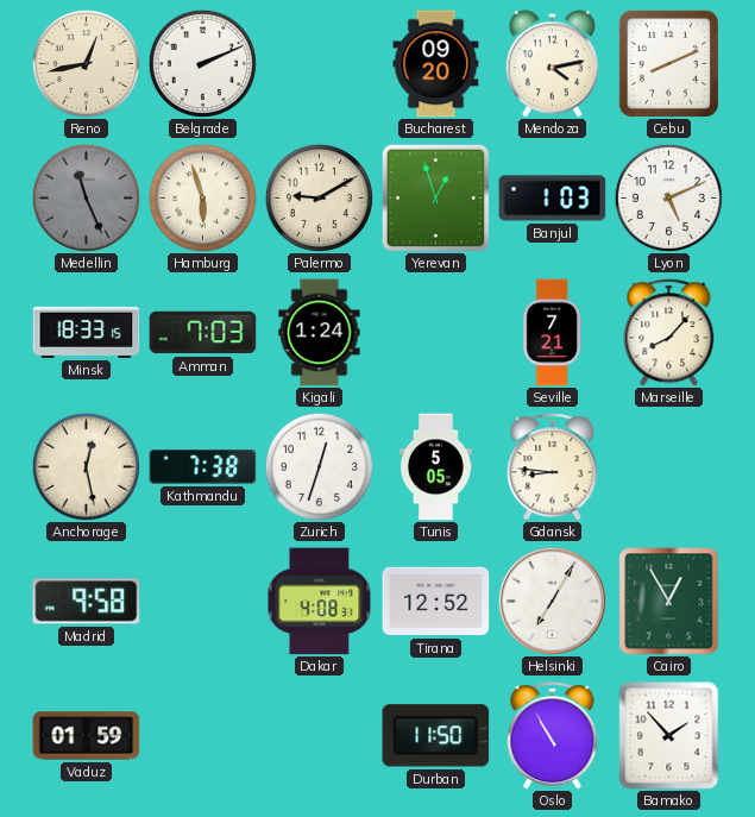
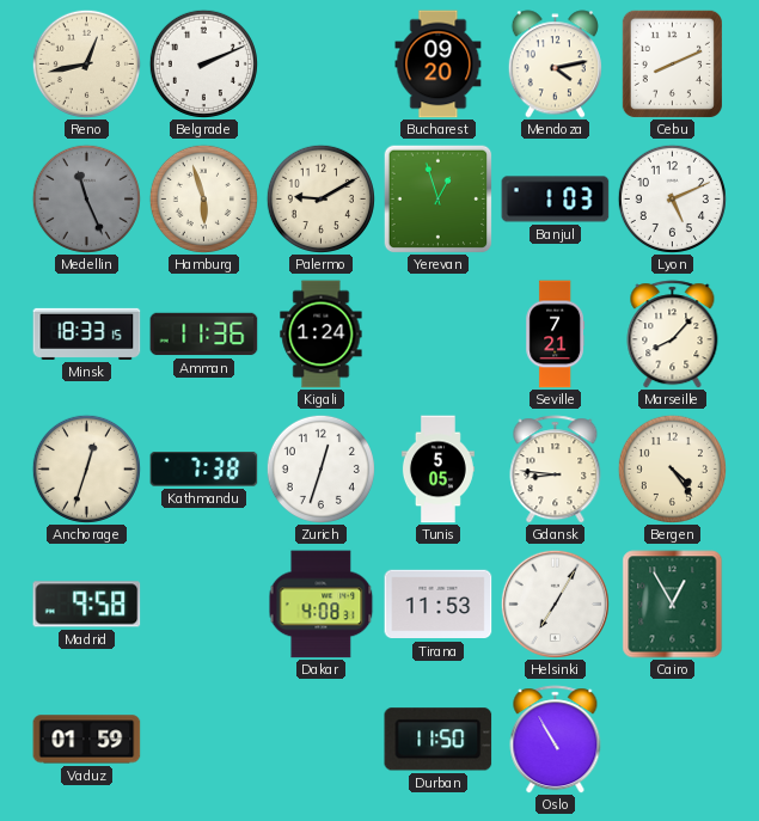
Amman: 7:03 -> 11:36 (204, 335)
Anchorage: 12:28 -> 12:33 (86, 468)
Bergen: none -> 4:24 (672, 468)
Tirana: 12:52 -> 11:53 (439, 605)
Bamako: 1:53 -> none (669, 736)
